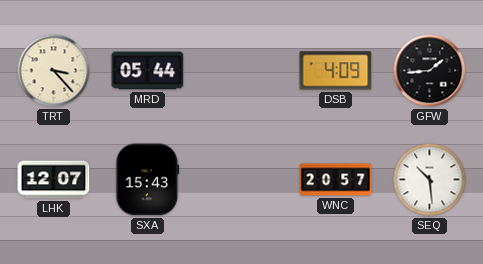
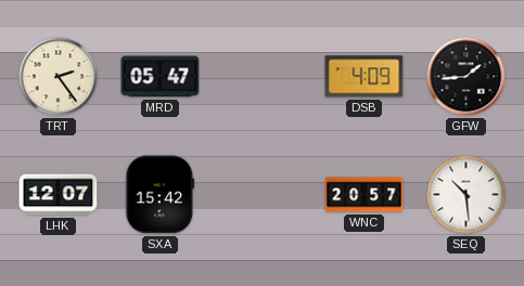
TRT: 3:23 -> 2:24 (59, 77)
MRD: 05:44 -> 05:47 (161, 77)
SXA: 15:43 -> 15:42 (161, 195)
